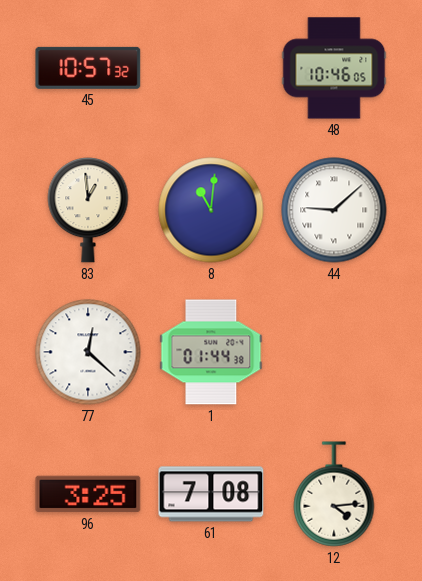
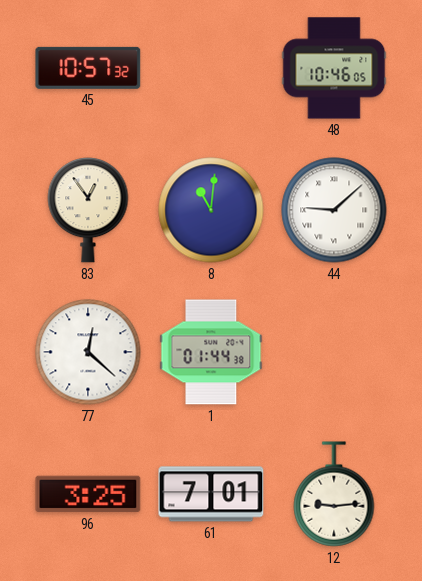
83: 12:59 -> 12:54 (88, 211)
61: 7:08 -> 7:01 (211, 494)
12: 4:14 -> 9:14 (334, 494)
